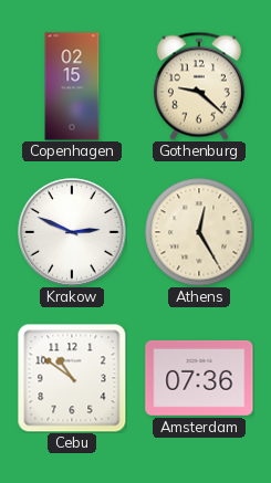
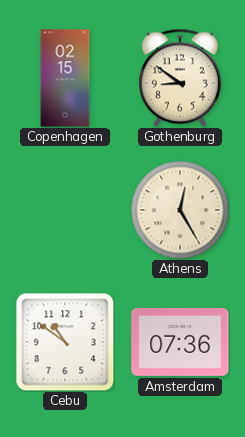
Gothenburg: 9:22 -> 8:51 (180, 78)
Krakow: 2:49 -> none (72, 232)
